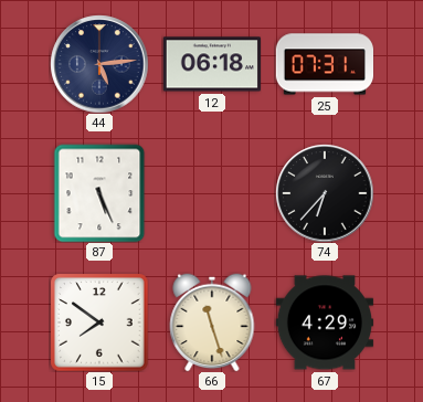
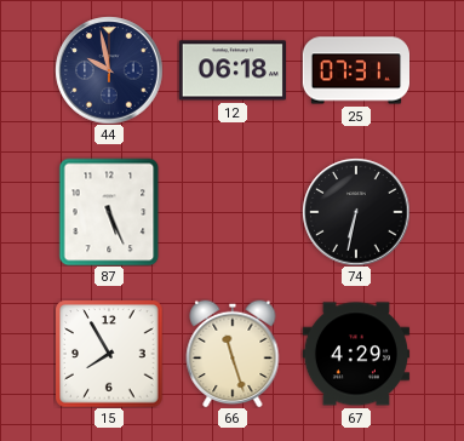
44: 5:14 -> 9:58 (109, 70)
74: 6:37 -> 6:32 (356, 212)
15: 7:51 -> 7:55 (109, 354)
